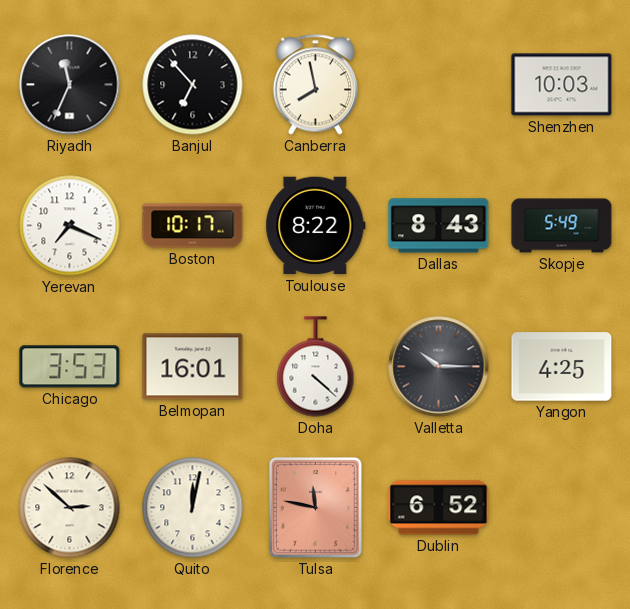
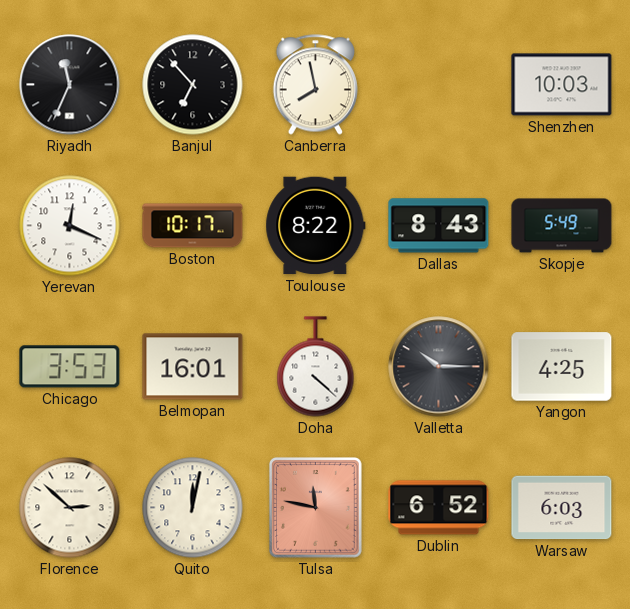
Yerevan: 7:19 -> 12:19 (70, 226)
Warsaw: none -> 6:03 (562, 508)
